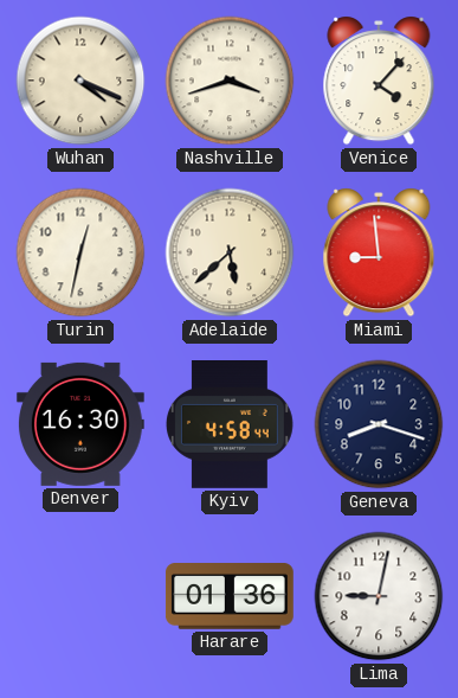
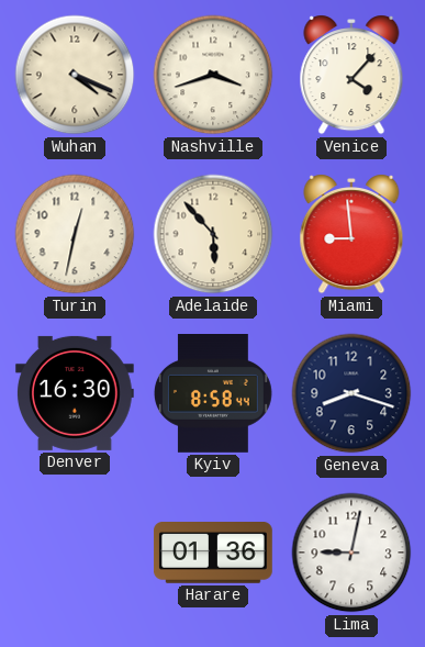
Adelaide: 5:38 -> 5:53 (213, 234)
Kyiv: 4:58 -> 8:58 (213, 394)
